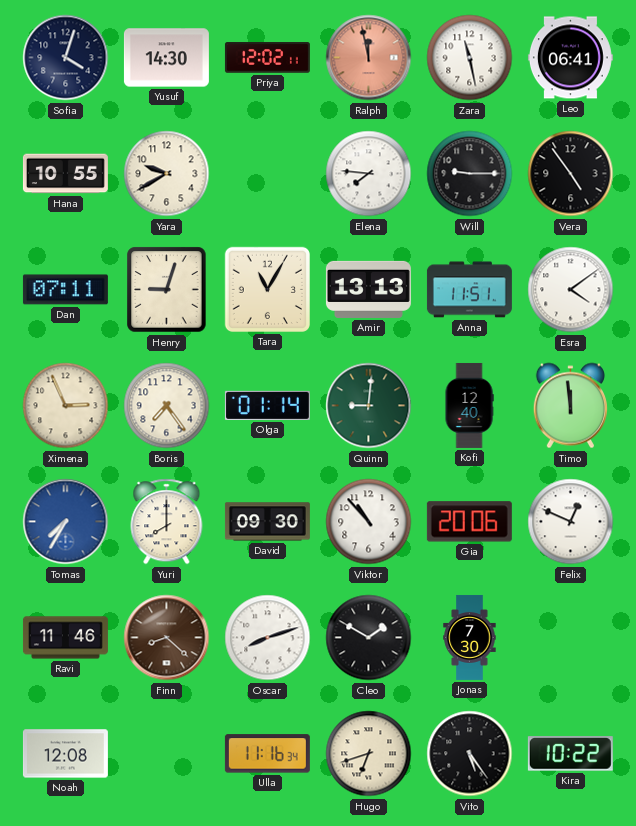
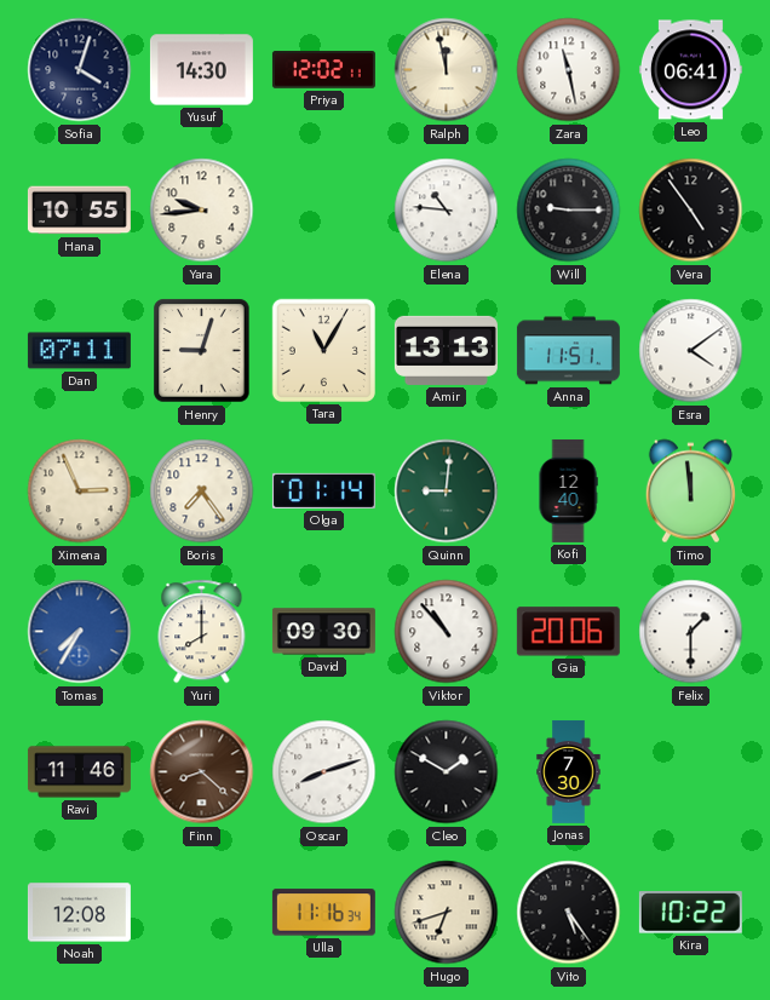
Ralph dial: salmon -> cream (447, 70)
Yara: 9:40 -> 9:44 (202, 211)
Elena: 7:46 -> 10:46 (447, 211)
Felix: 12:49 -> 1:30 (691, 632)
